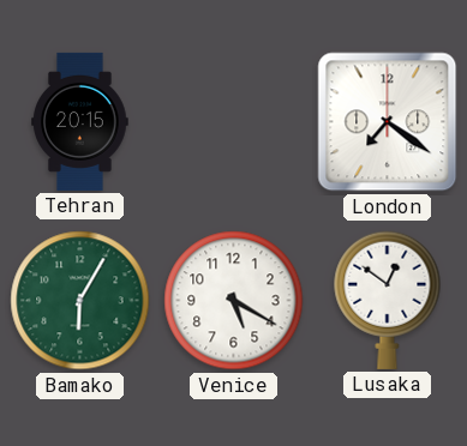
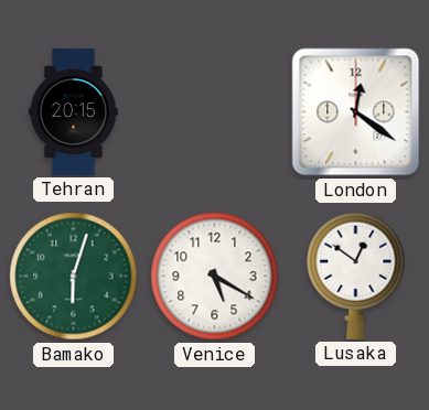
London: 7:21 -> 12:21 (356, 112)
Bamako: 6:05 -> 6:03 (74, 277)
